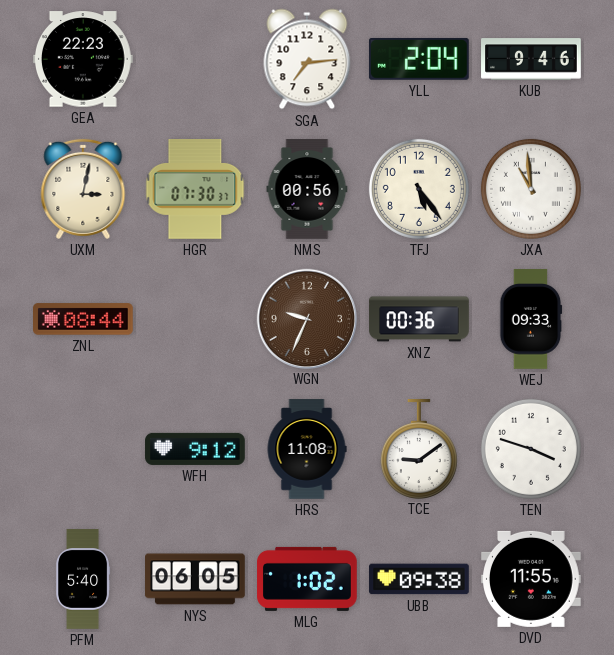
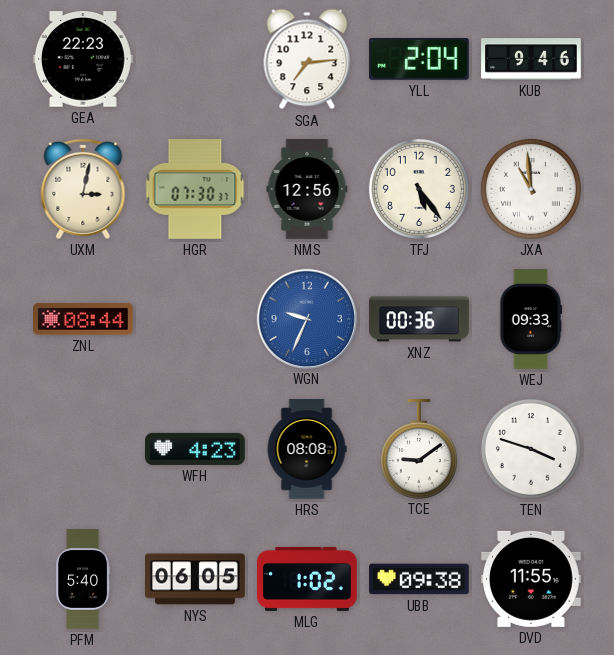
NMS: 00:56 -> 12:56 (307, 189)
WGN dial: brown -> blue (306, 318)
WFH: 9:12 -> 4:23 (195, 449)
HRS: 11:08 -> 08:08 (307, 449)
